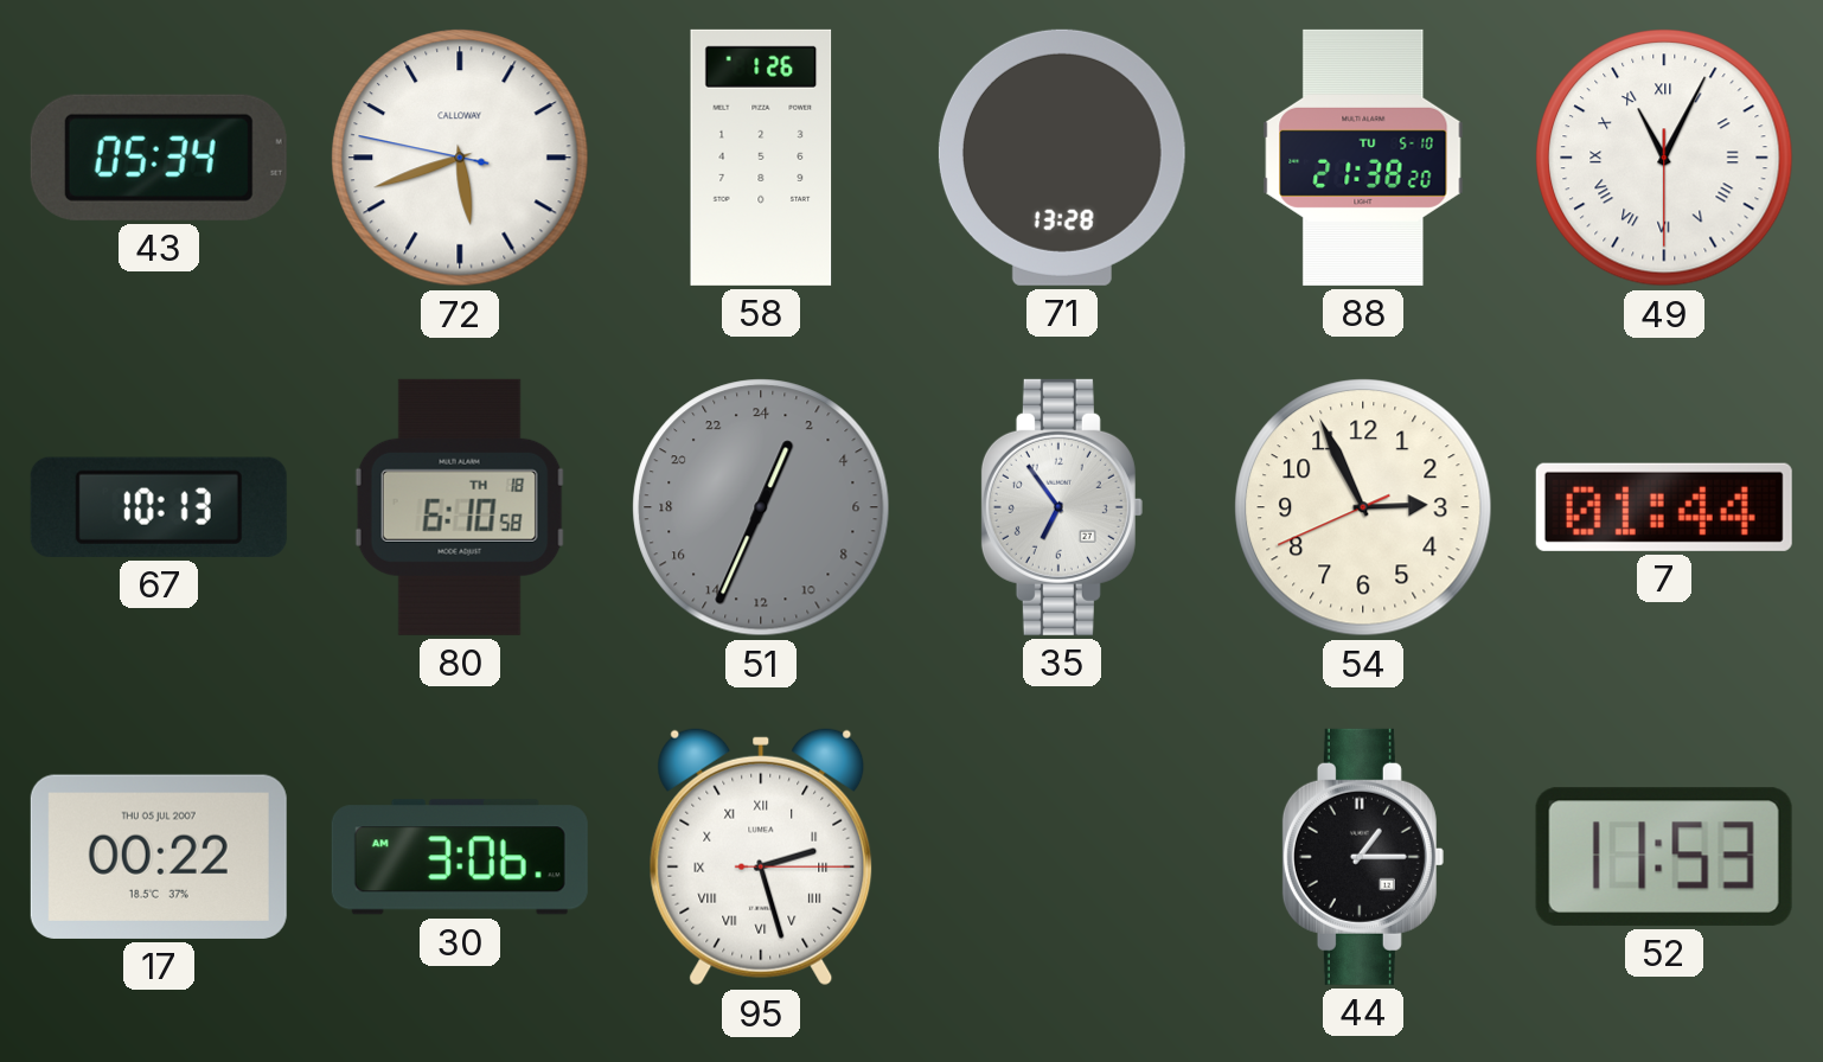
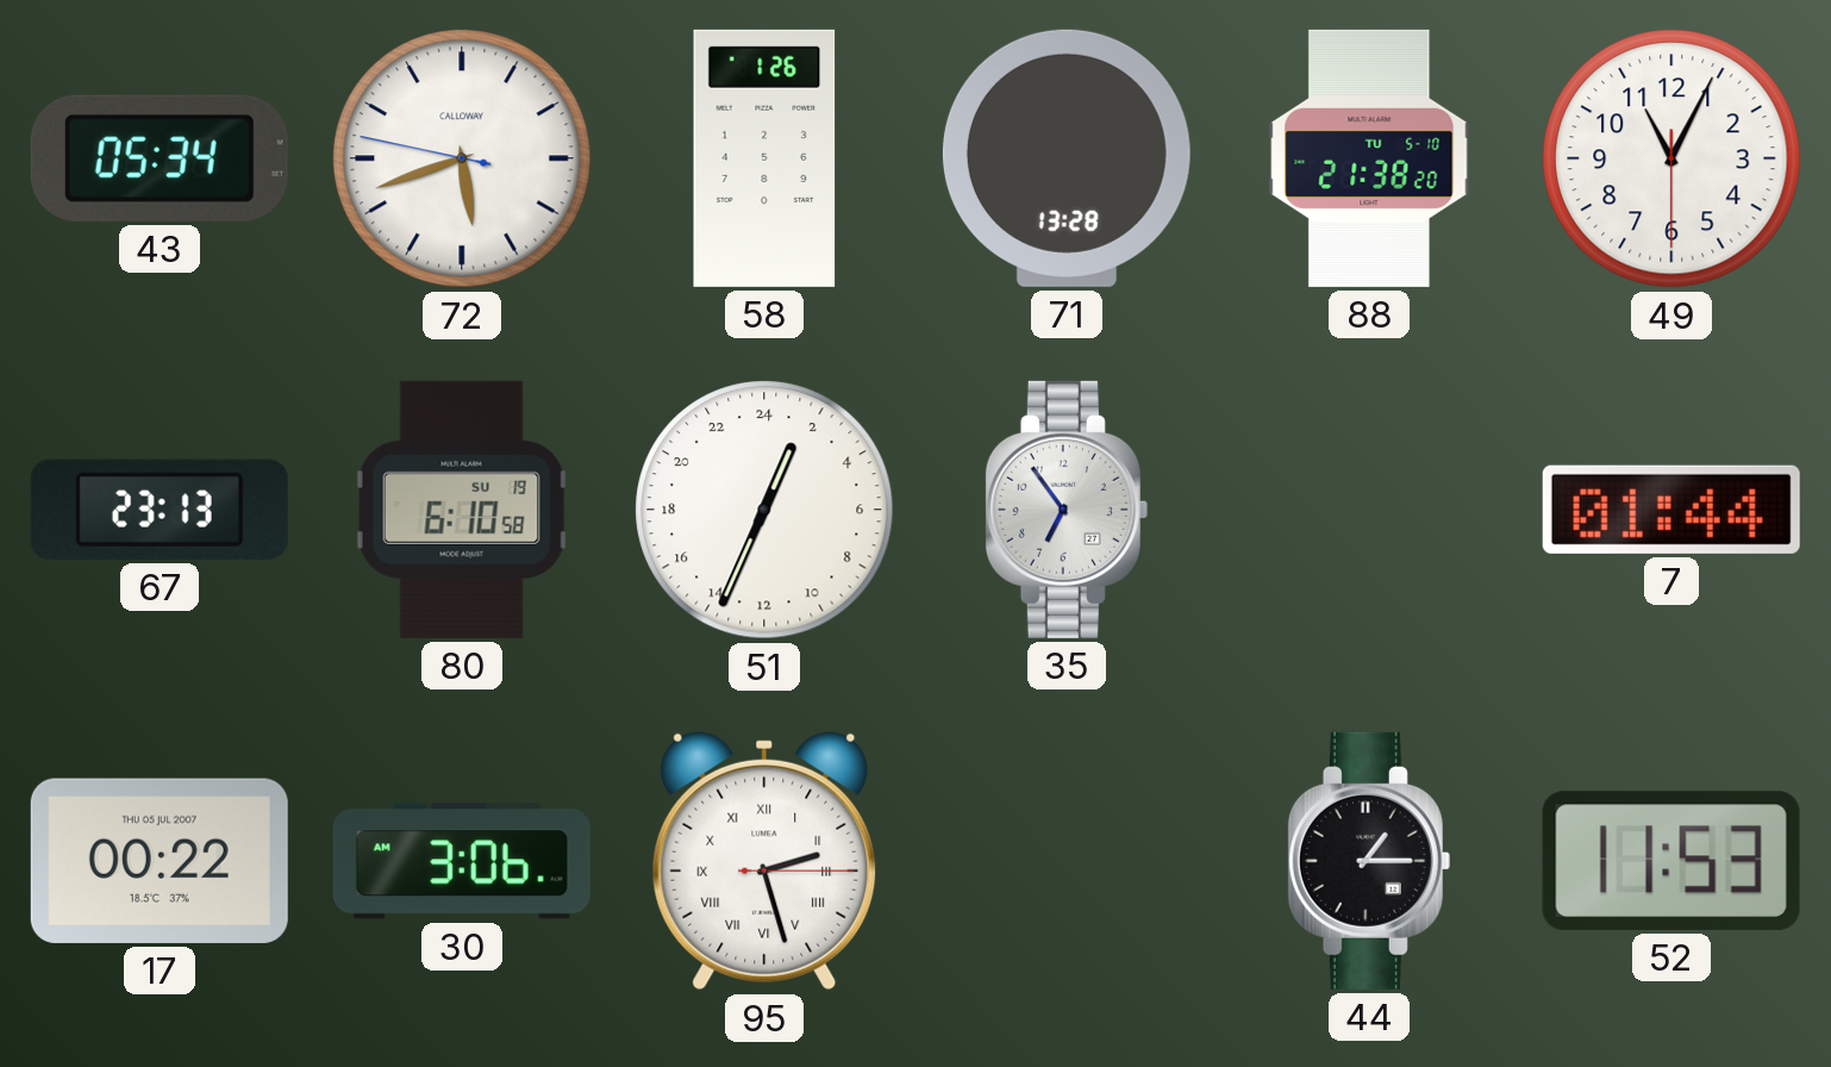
49 numerals: Roman -> Arabic (1671, 158)
67: 10:13 -> 23:13 (160, 510)
80 date: TH 18 -> SU 19 (462, 510)
51 dial: grey -> white (764, 510)
54: 2:55 -> none (1363, 507)
